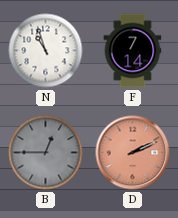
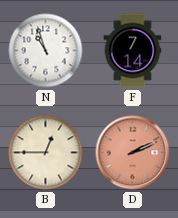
B dial: grey -> cream (46, 153)
